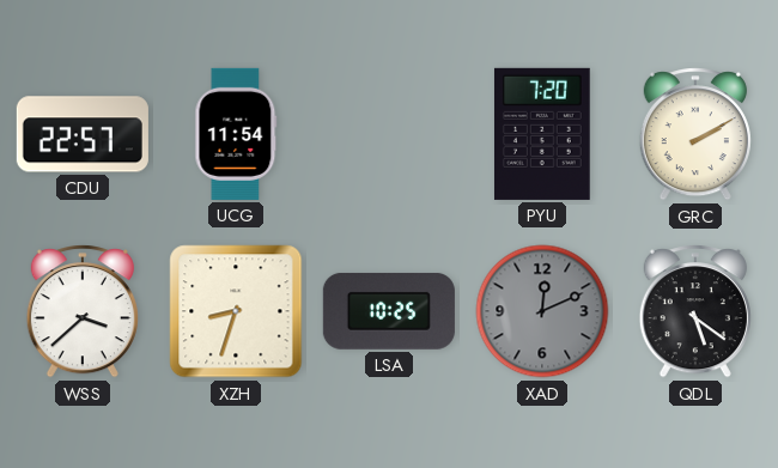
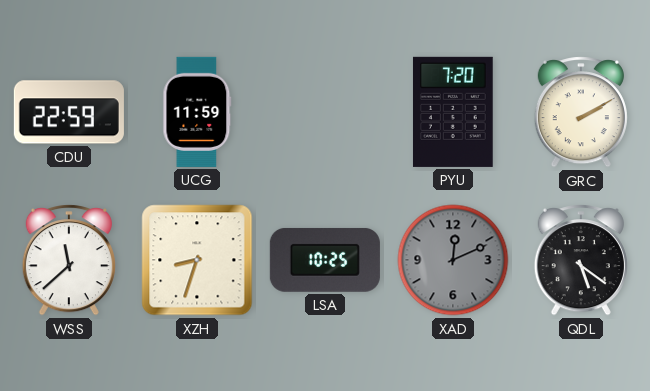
CDU: 22:57 -> 22:59 (69, 112)
UCG: 11:54 -> 11:59 (197, 112)
WSS: 3:38 -> 11:38 (69, 260)
